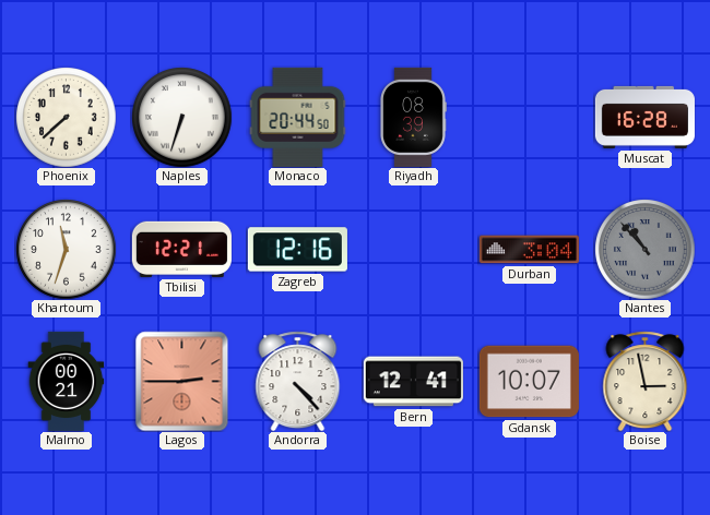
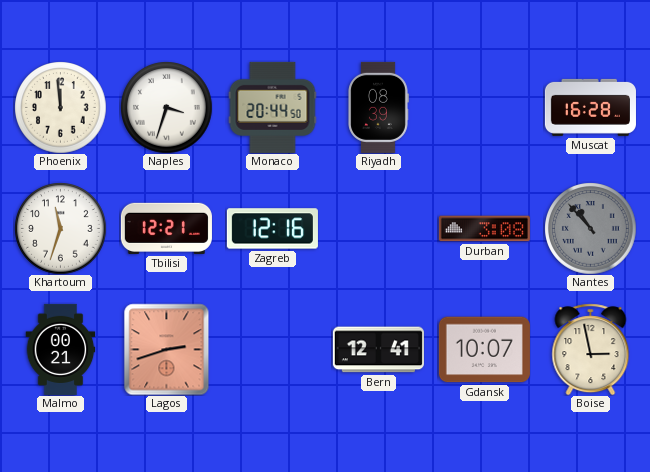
Phoenix: 7:38 -> 11:59 (60, 107)
Naples: 6:33 -> 3:33 (166, 107)
Durban: 3:04 -> 3:08 (484, 229)
Lagos: 2:45 -> 2:42 (167, 349)
Andorra: 4:23 -> none (298, 381)
